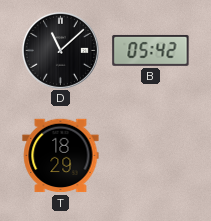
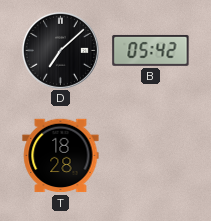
D: 11:08 -> 7:08 (60, 50)
T: 18:29 -> 18:28 (61, 156)
